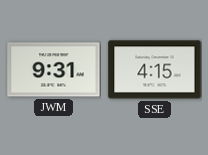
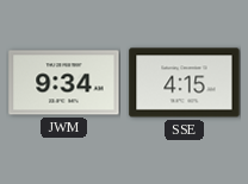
JWM: 9:31 -> 9:34 (64, 83)
